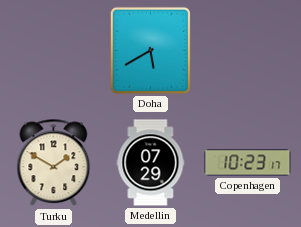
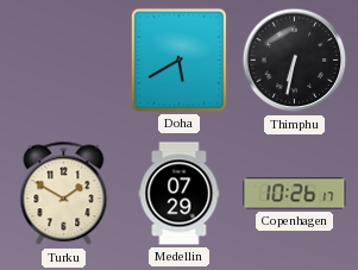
Thimphu: none -> 6:32 (295, 61)
Copenhagen: 10:23 -> 10:26 (295, 194)
